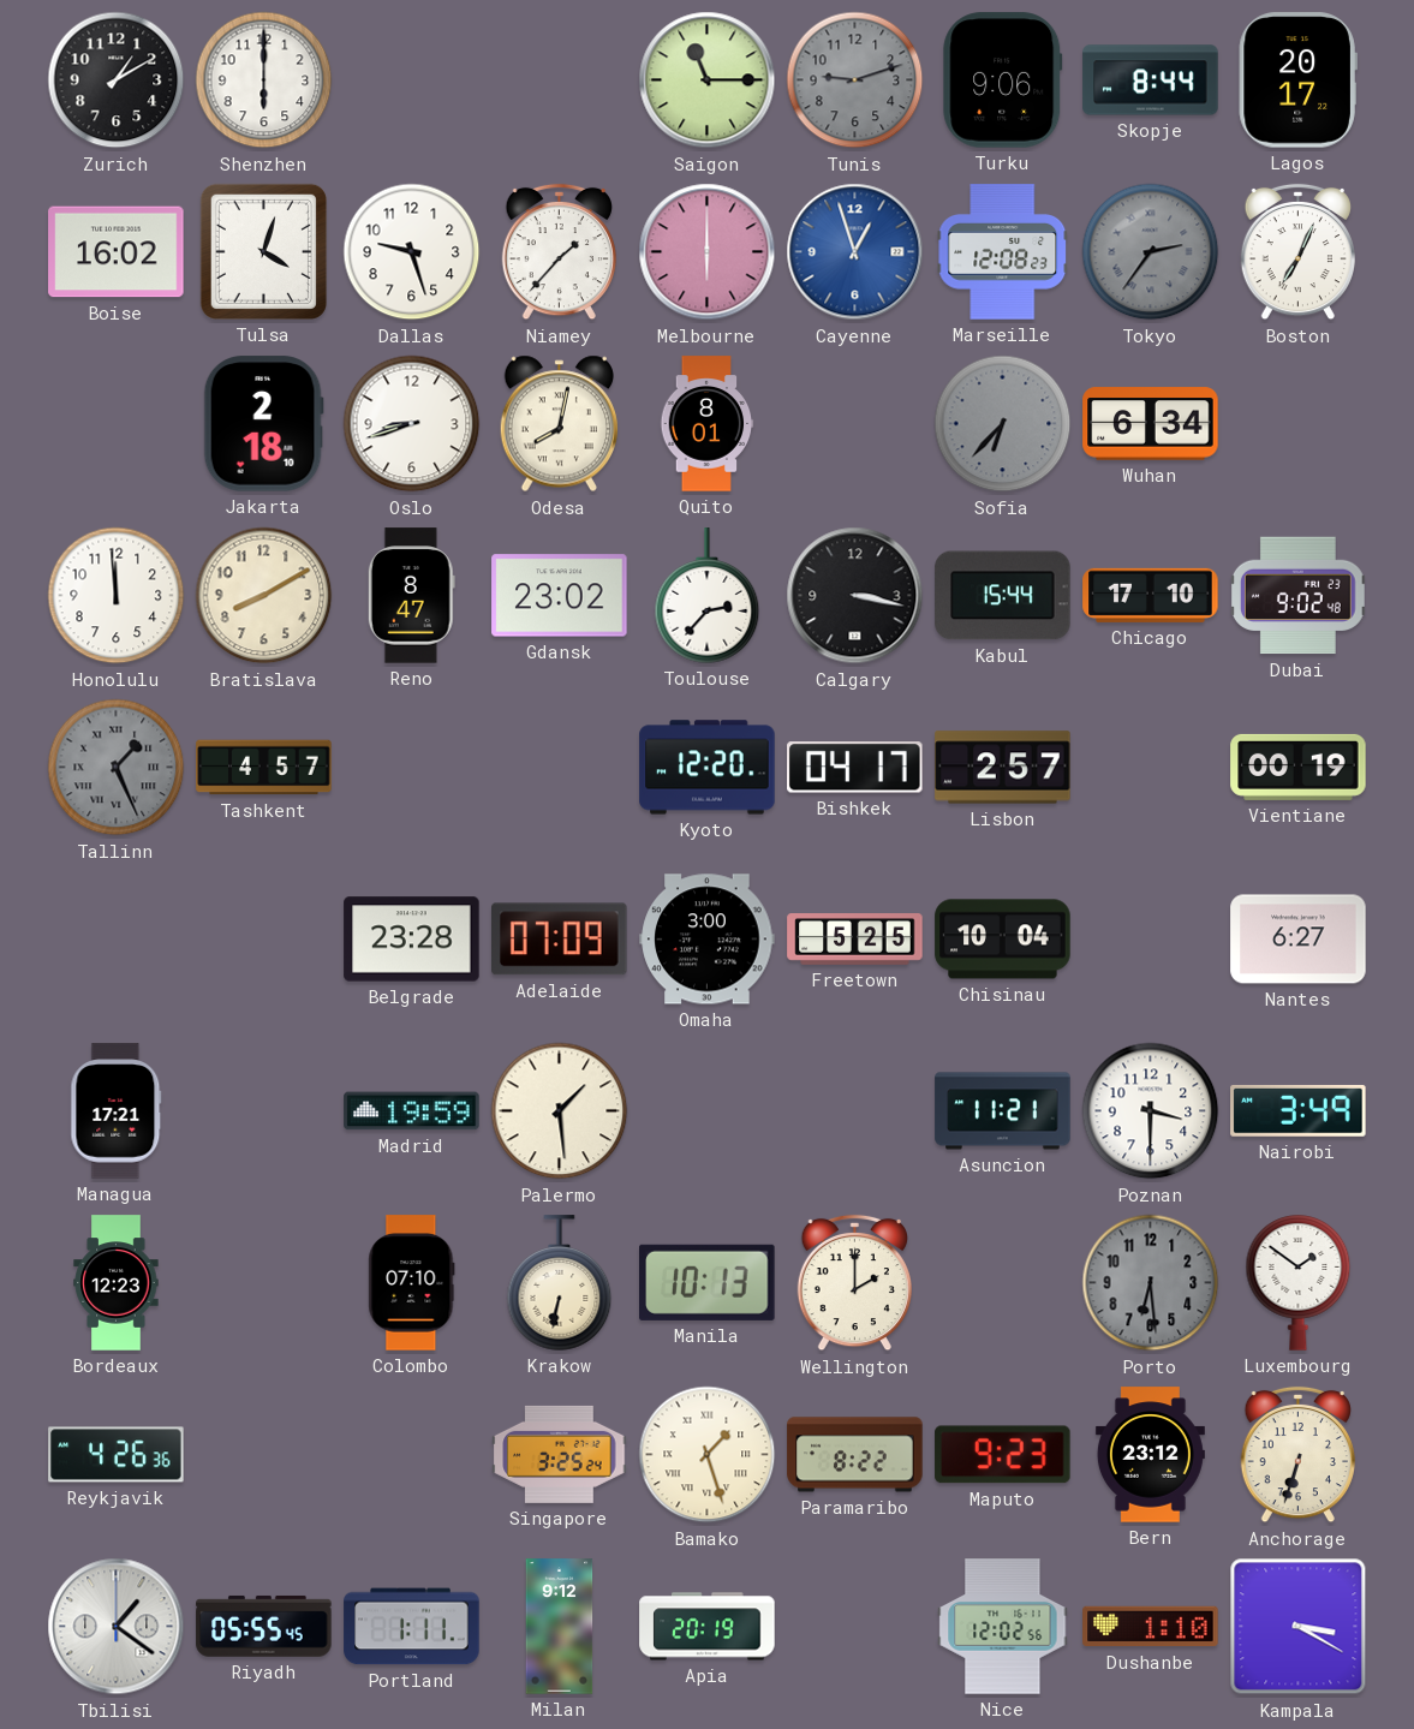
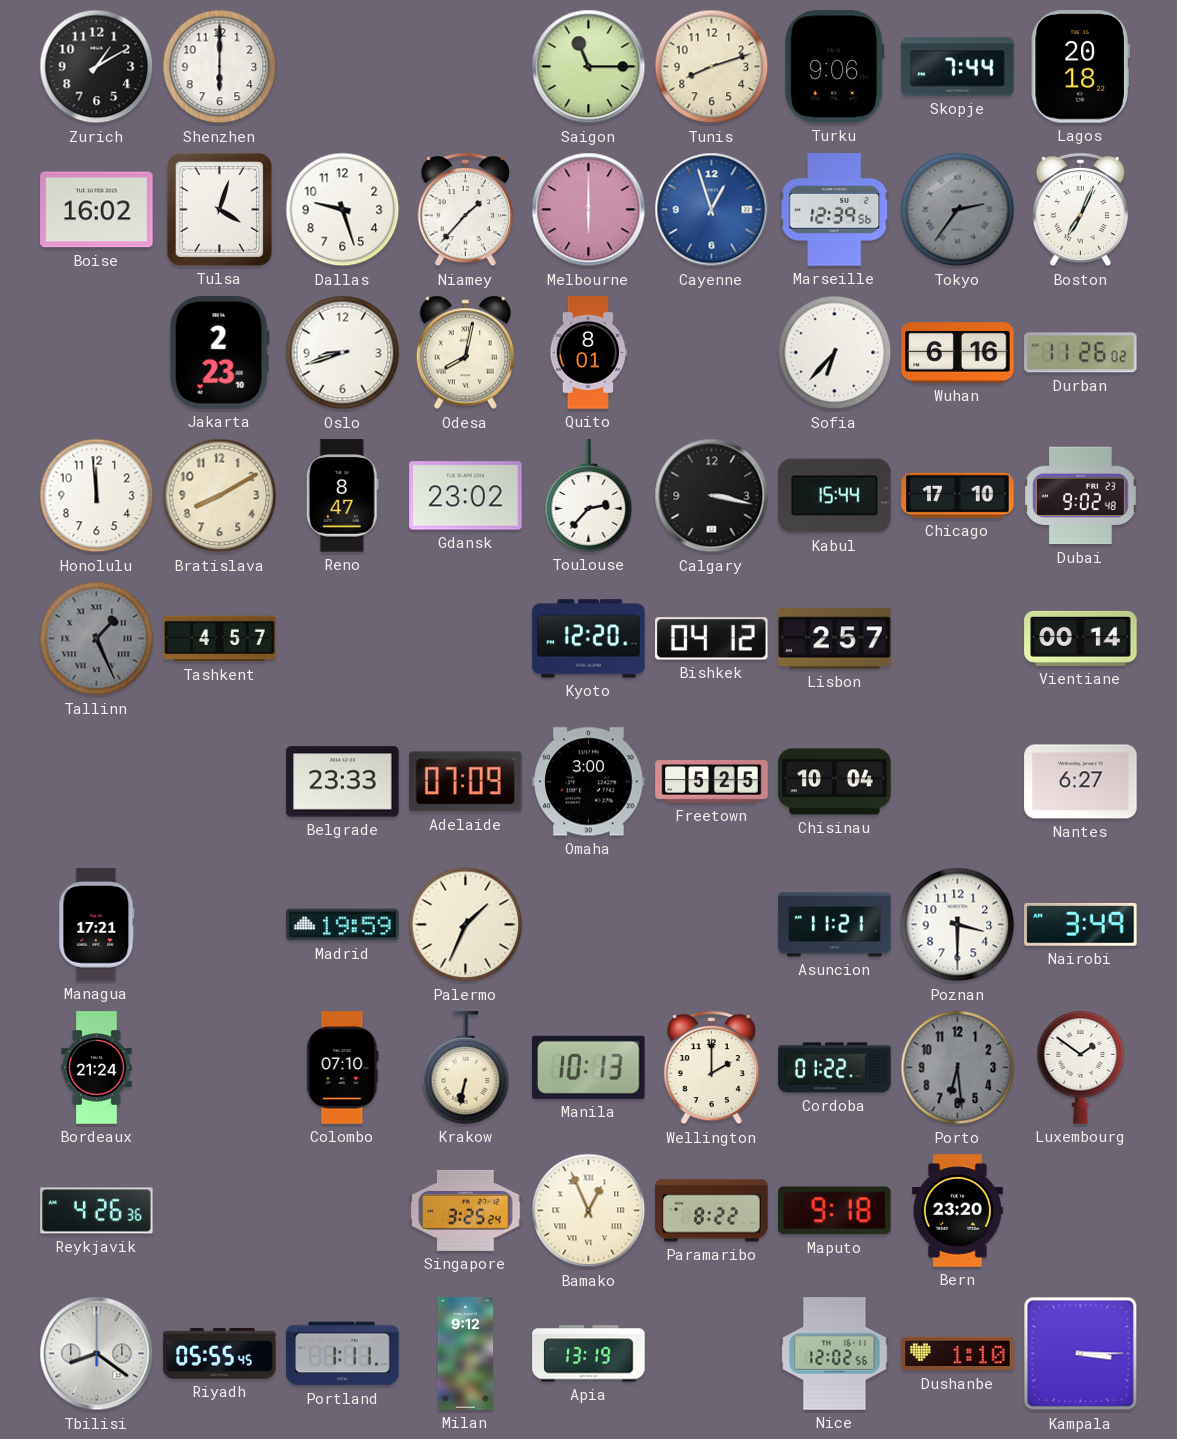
Tunis: 9:12 -> 8:12 (712, 67)
Tunis dial: grey -> cream (712, 67)
Skopje: 8:44 -> 7:44 (958, 67)
Lagos: 20:17 -> 20:18 (1080, 67)
Marseille: 12:08 -> 12:39 (835, 210)
Jakarta: 2:18 -> 2:23 (219, 353)
Sofia dial: grey -> white (835, 353)
Wuhan: 6:34 -> 6:16 (958, 353)
Durban: none -> 11:26 (1081, 353)
Bishkek: 04:17 -> 04:12 (712, 639)
Vientiane: 00:19 -> 00:14 (1081, 638)
Belgrade: 23:28 -> 23:33 (343, 782)
Palermo: 1:29 -> 1:34 (466, 925)
Bordeaux: 12:23 -> 21:24 (97, 1068)
Cordoba: none -> 01:22 (835, 1068)
Bamako: 1:27 -> 12:56 (589, 1211)
Maputo: 9:23 -> 9:18 (835, 1211)
Bern: 23:12 -> 23:20 (957, 1211)
Anchorage: 6:33 -> none (1297, 1455)
Tbilisi: 1:21 -> 8:21 (97, 1354)
Apia: 20:19 -> 13:19 (589, 1354)
Kampala: 3:20 -> 3:15 (1081, 1354)
